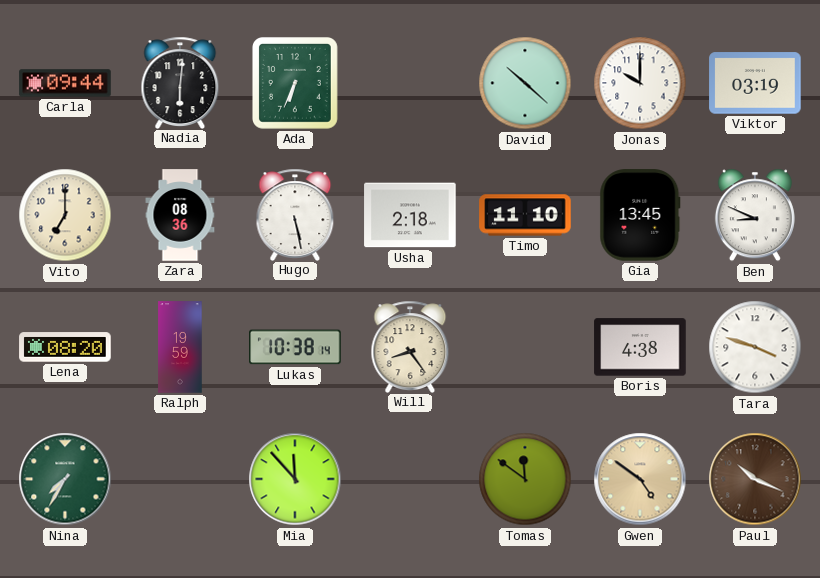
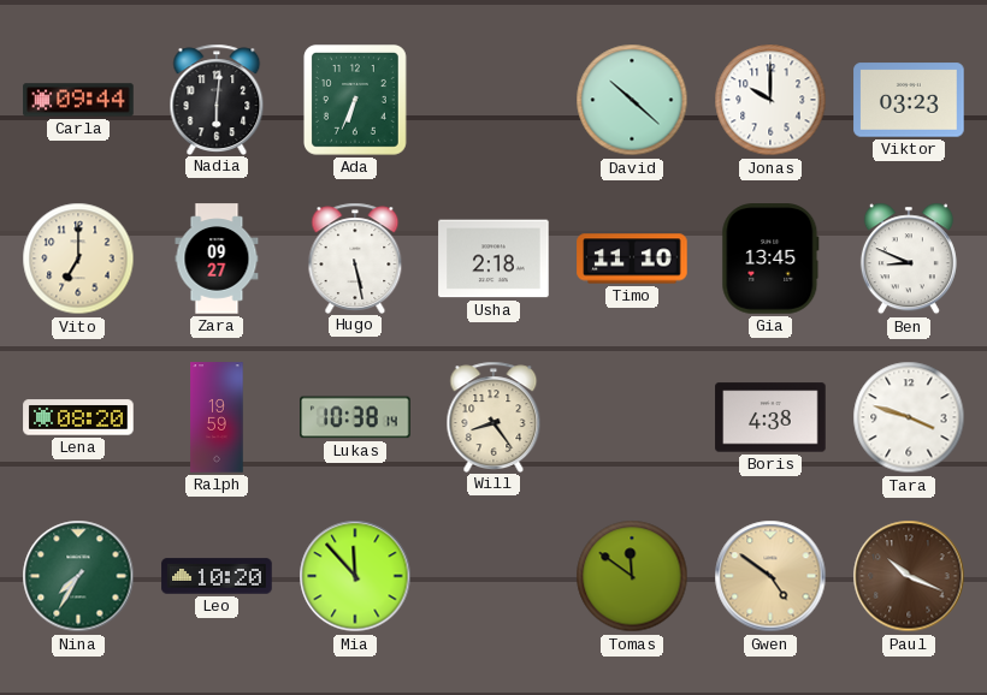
Viktor: 03:19 -> 03:23 (909, 100)
Zara: 08:36 -> 09:27 (217, 259)
Leo: none -> 10:20 (217, 576)
